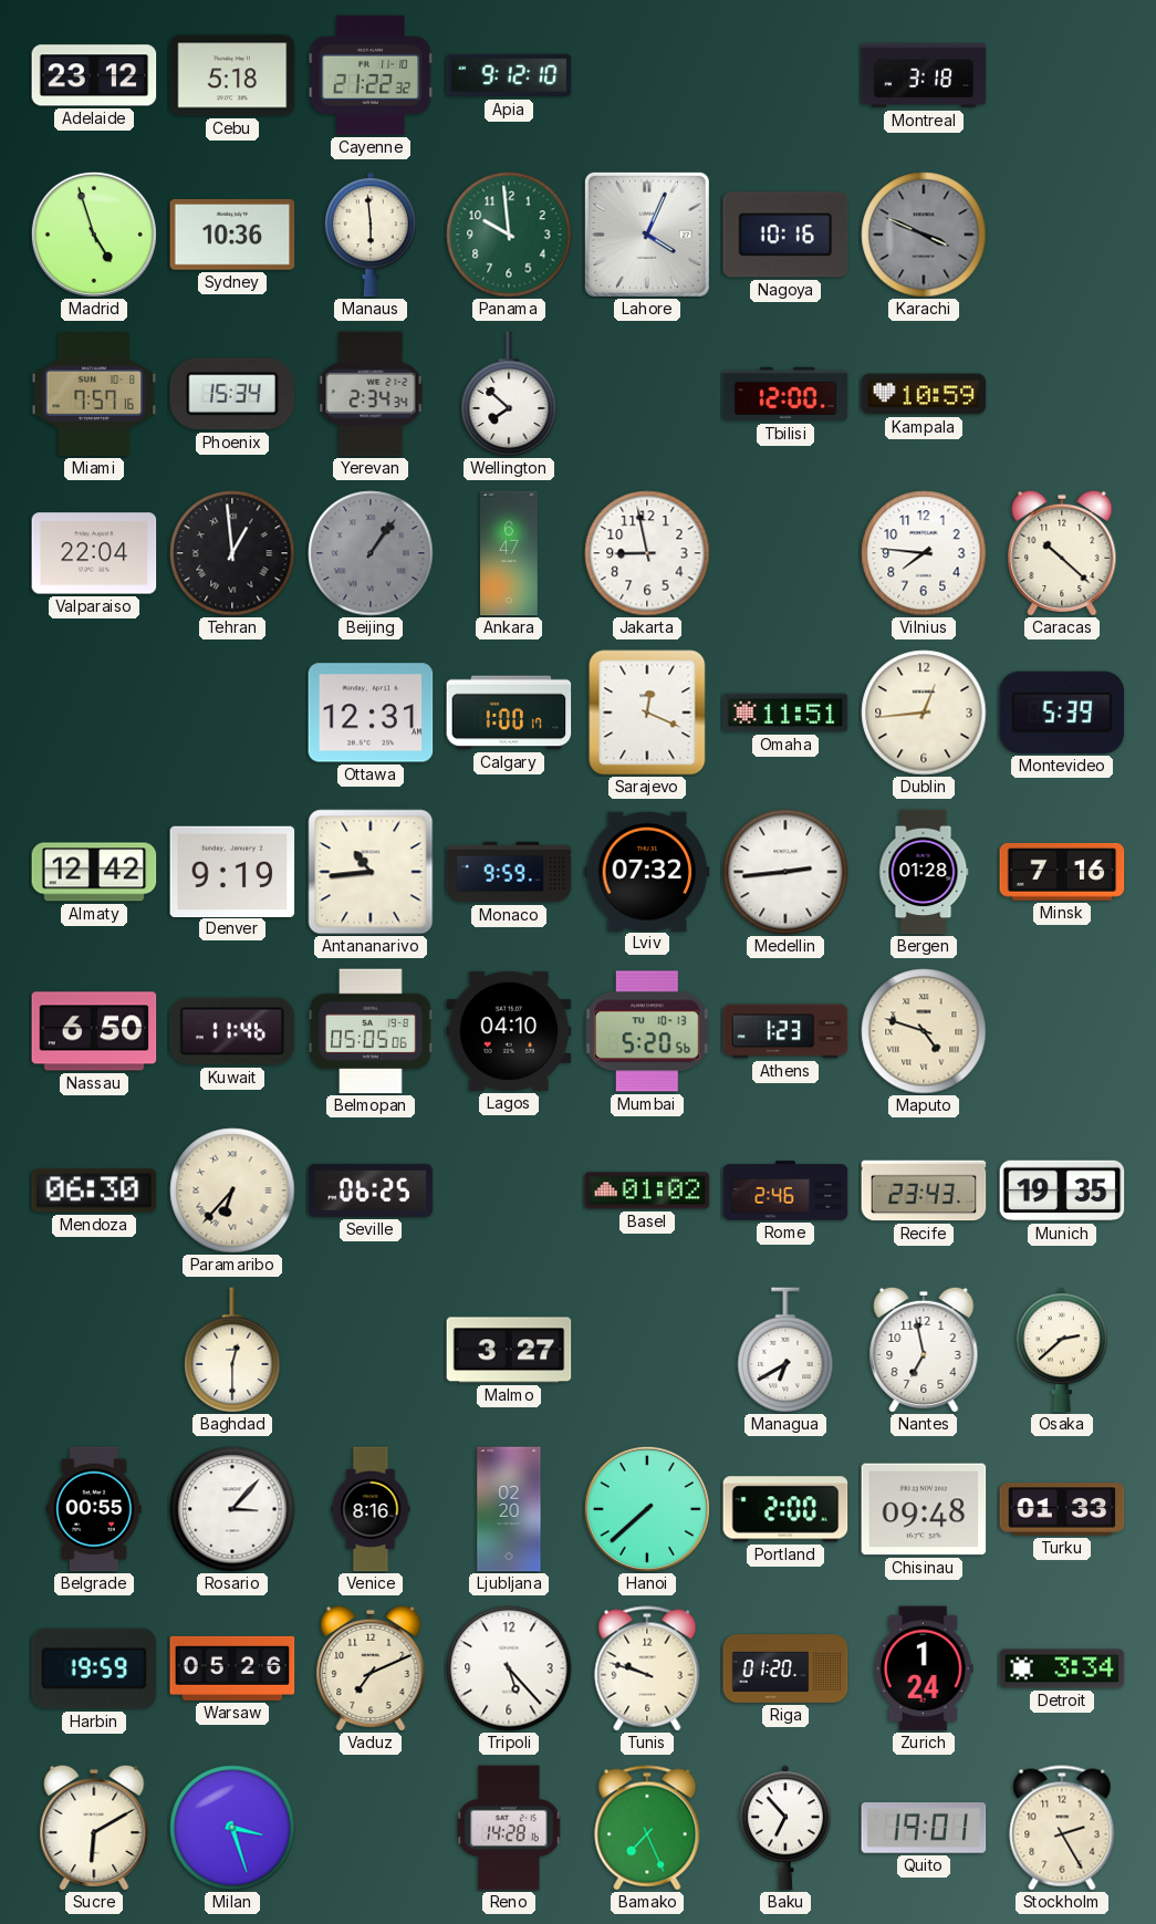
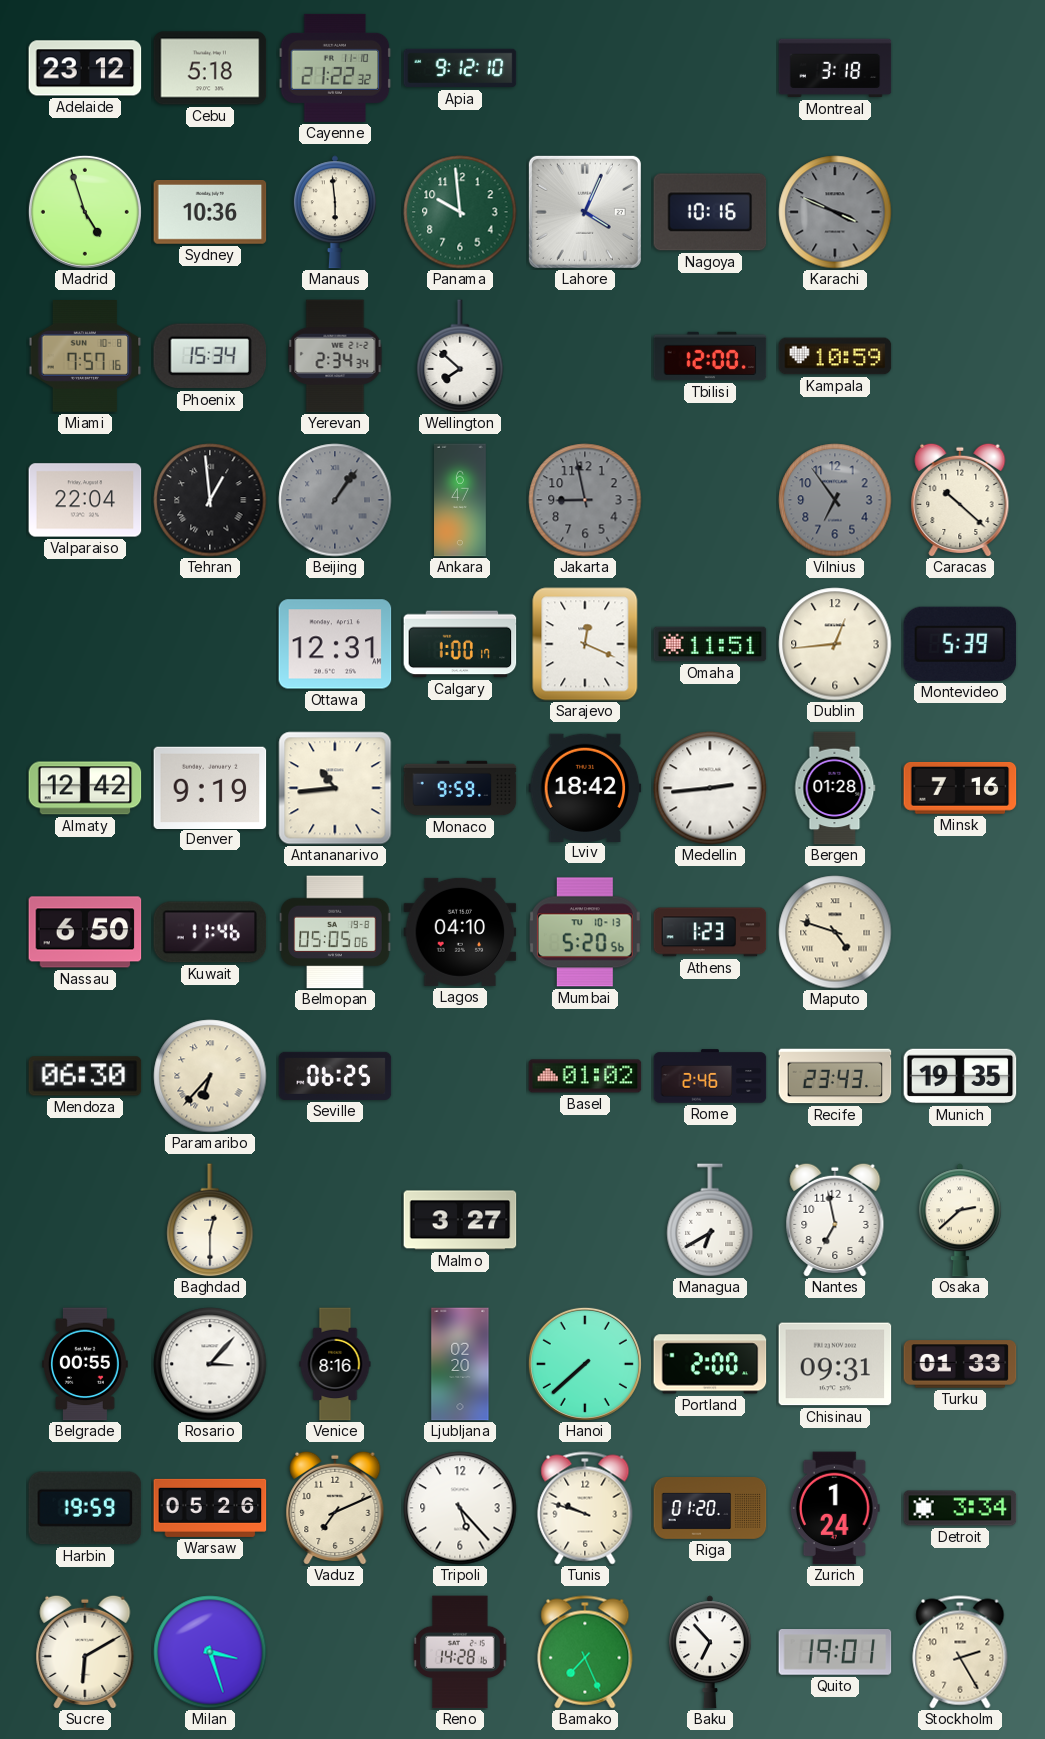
Jakarta dial: white -> grey (585, 500)
Vilnius: 7:46 -> 6:54 (835, 500)
Vilnius dial: white -> grey (835, 500)
Lviv: 07:32 -> 18:42 (585, 787)
Chisinau: 09:48 -> 09:31 (835, 1364)
